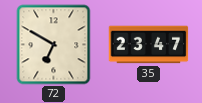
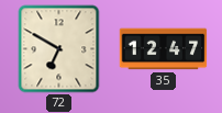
35: 23:47 -> 12:47 (164, 49)
